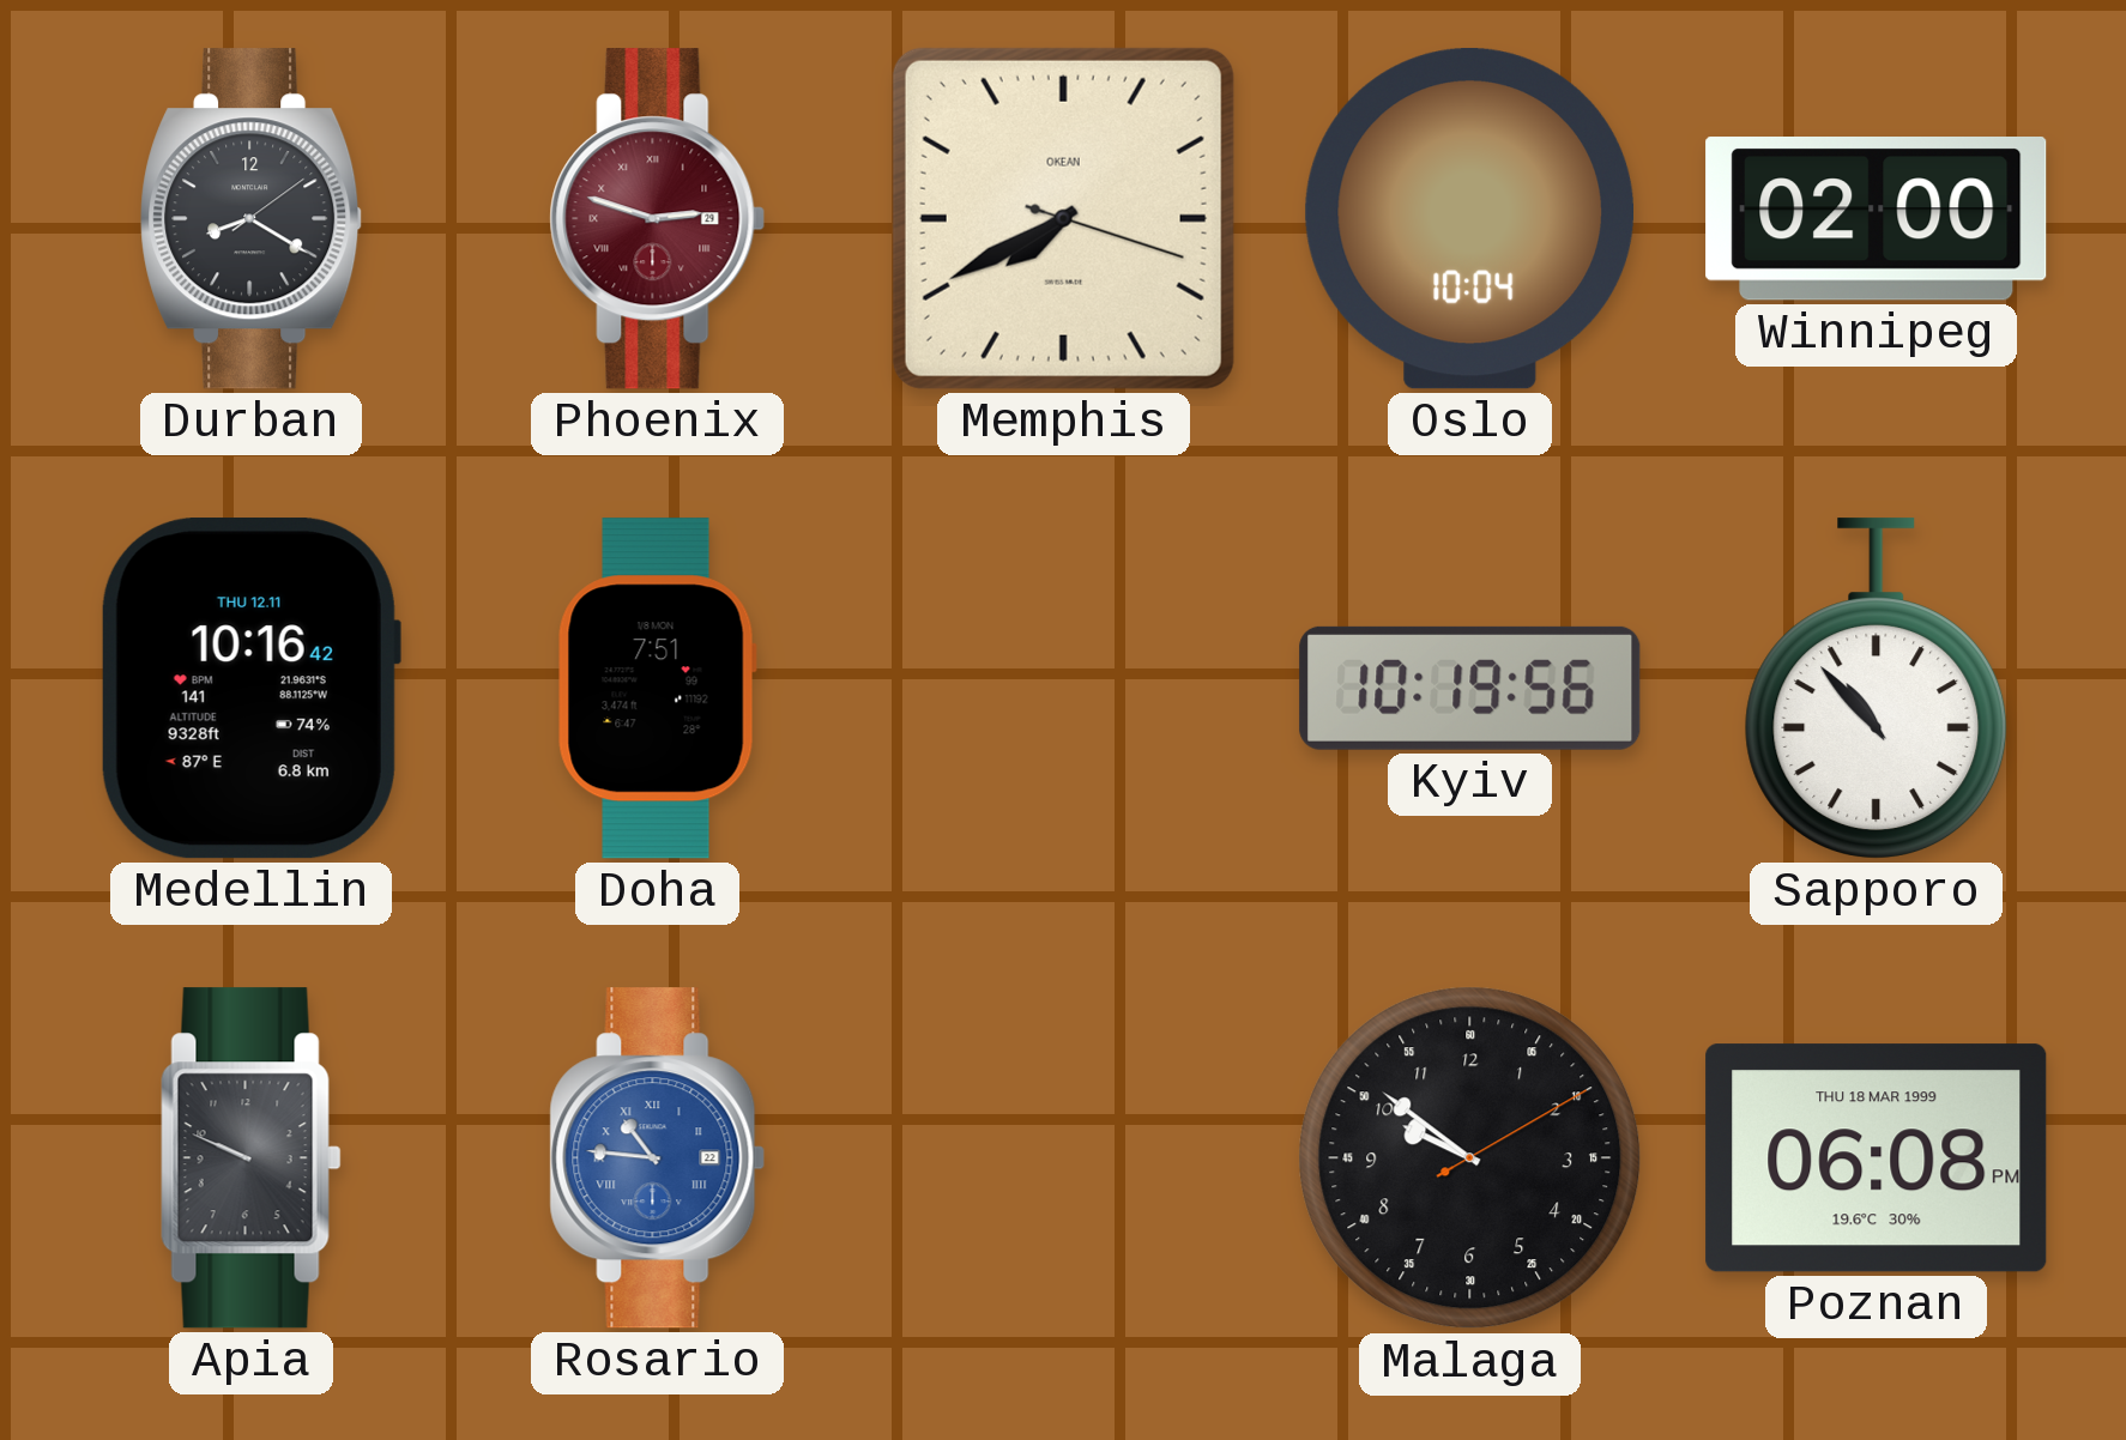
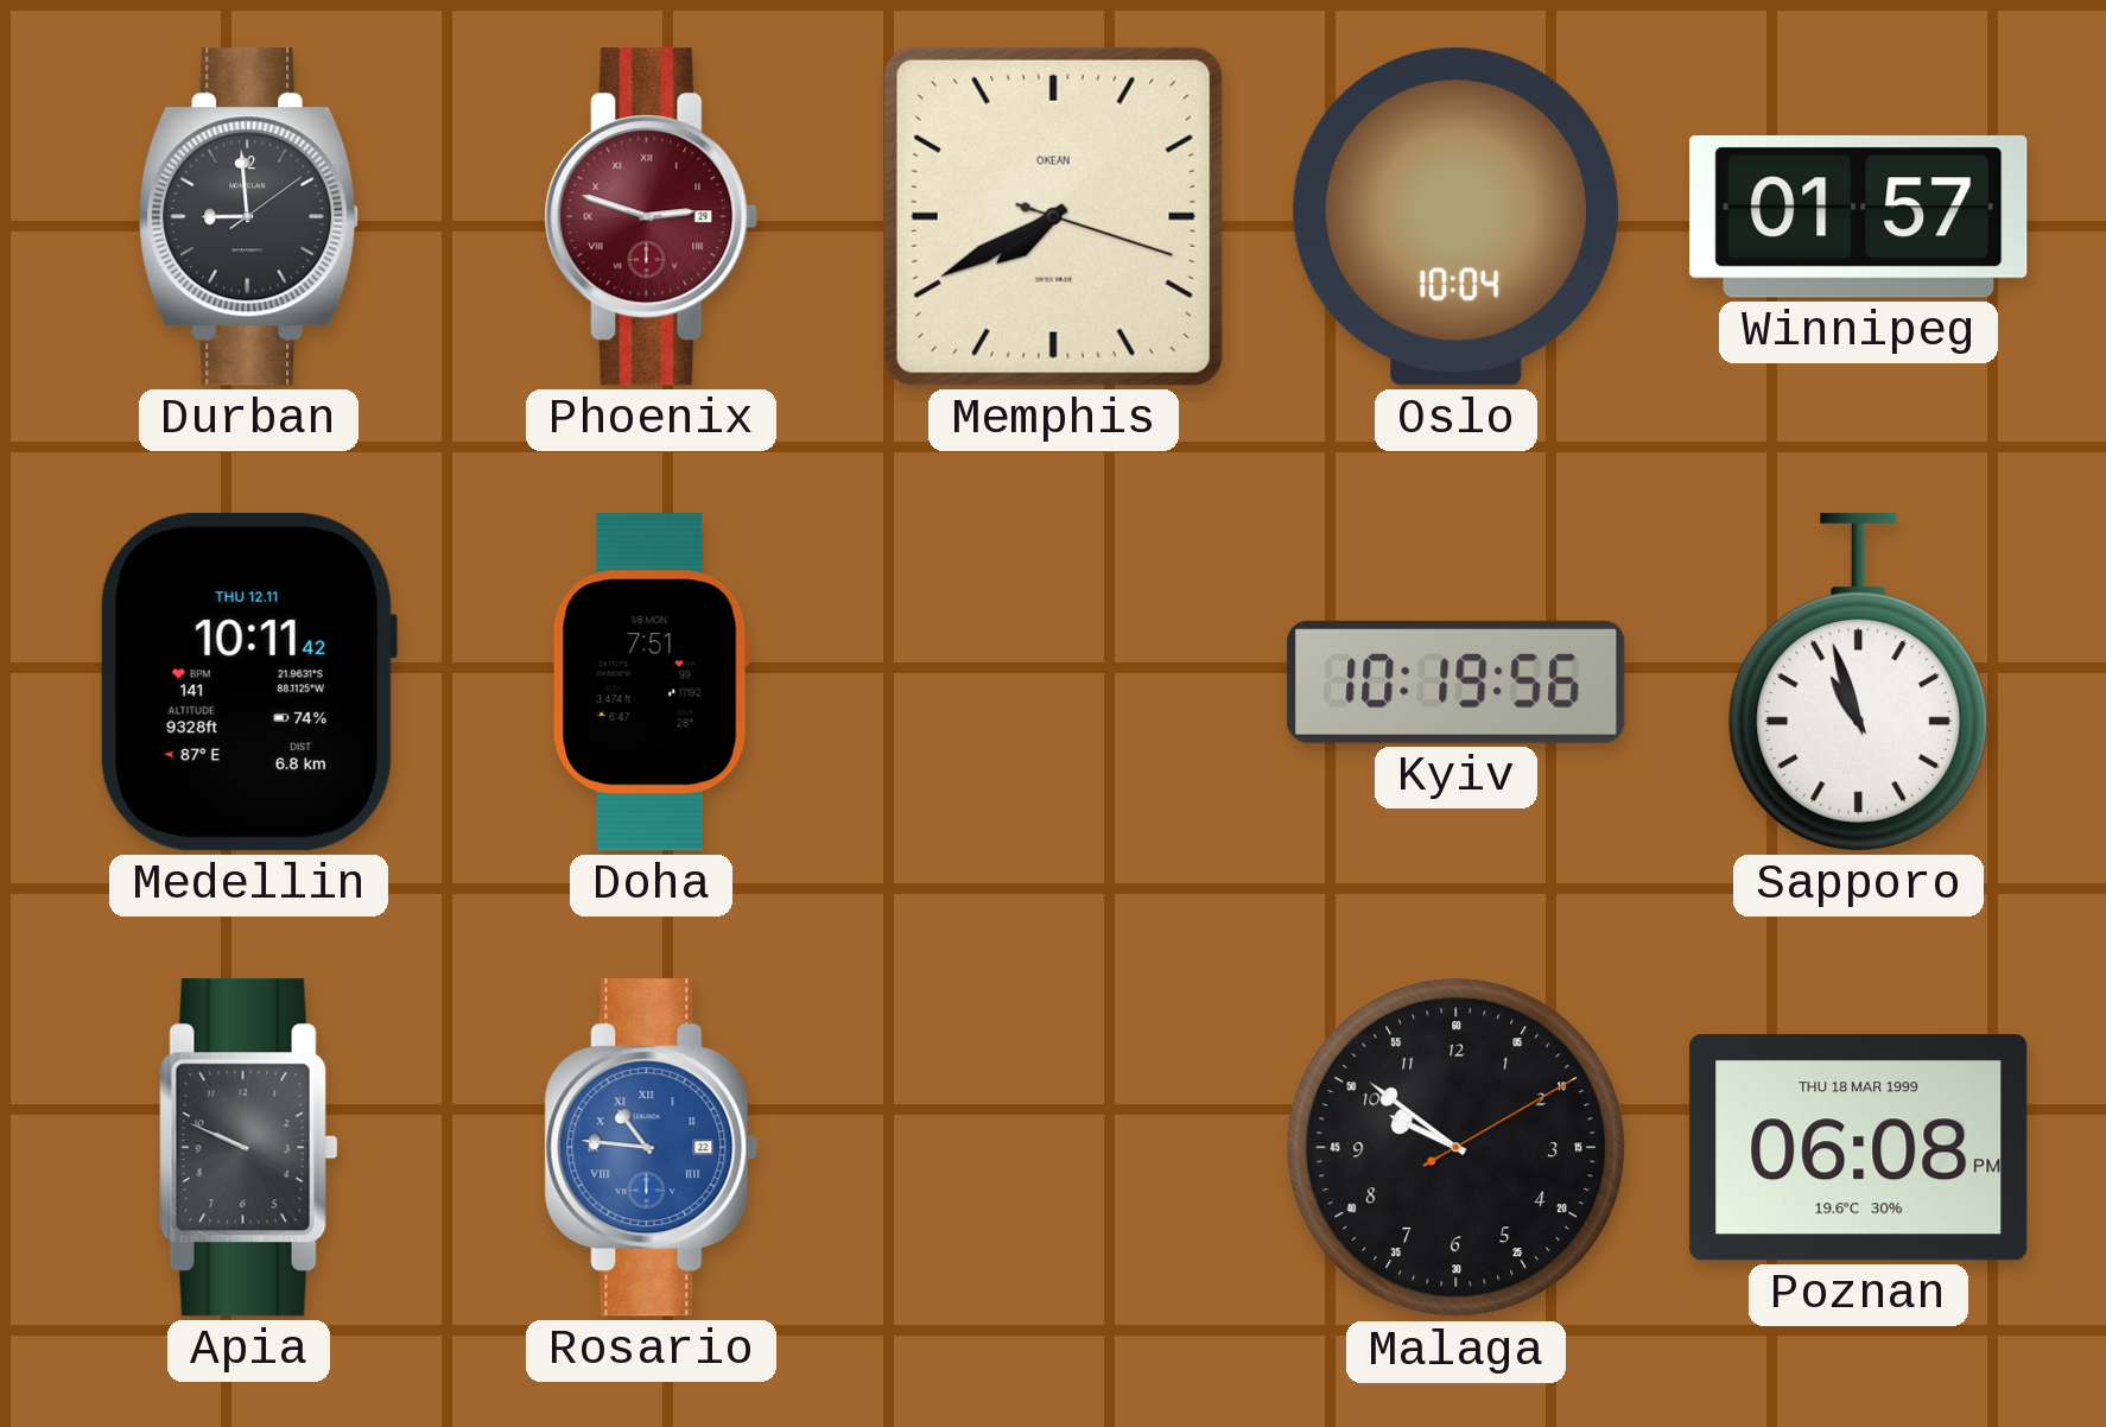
Durban: 8:20 -> 8:59 (249, 217)
Winnipeg: 02:00 -> 01:57 (1859, 217)
Medellin: 10:16 -> 10:11 (248, 683)
Sapporo: 10:53 -> 10:57 (1859, 683)
